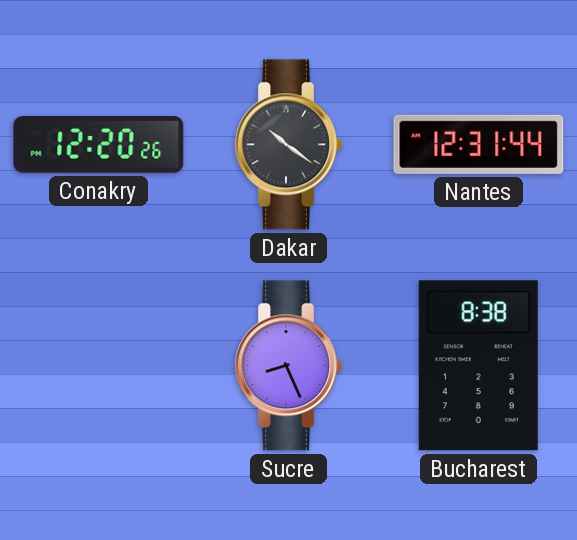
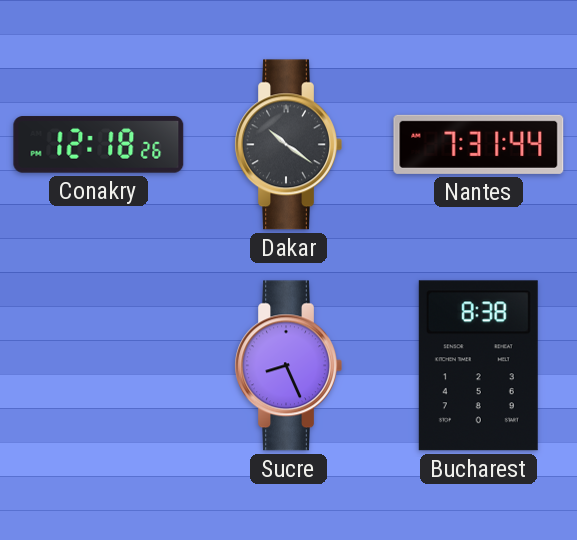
Conakry: 12:20 -> 12:18 (99, 145)
Nantes: 12:31 -> 7:31 (479, 144)
